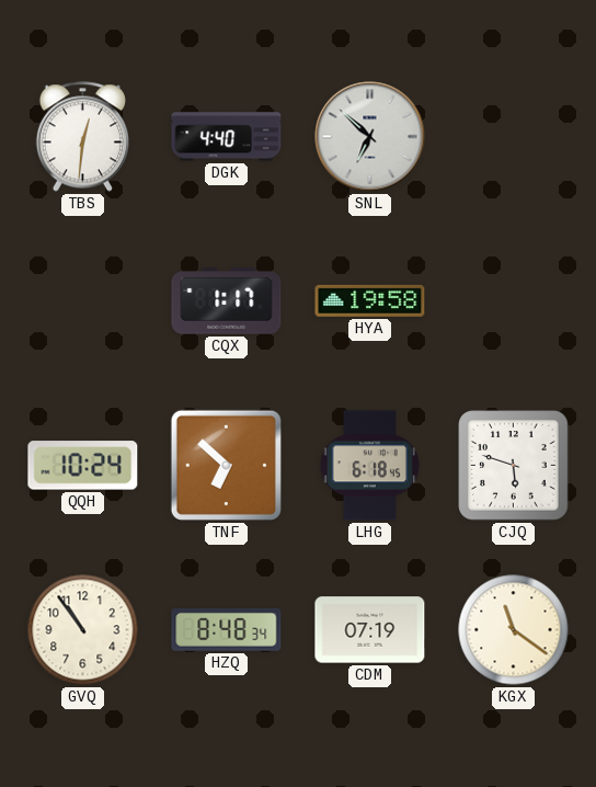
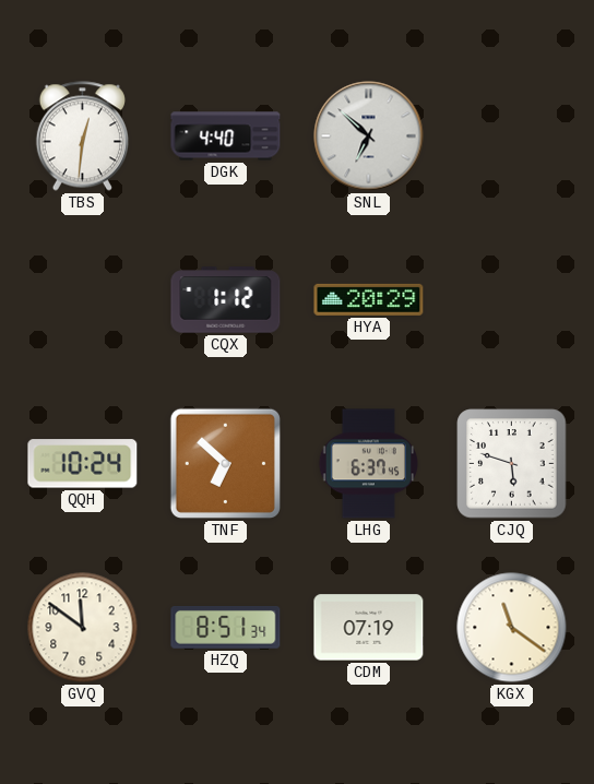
CQX: 1:17 -> 1:12 (226, 300)
HYA: 19:58 -> 20:29 (369, 299)
LHG: 6:18 -> 6:37 (368, 464)
GVQ: 10:54 -> 11:51 (83, 628)
HZQ: 8:48 -> 8:51 (226, 627)
